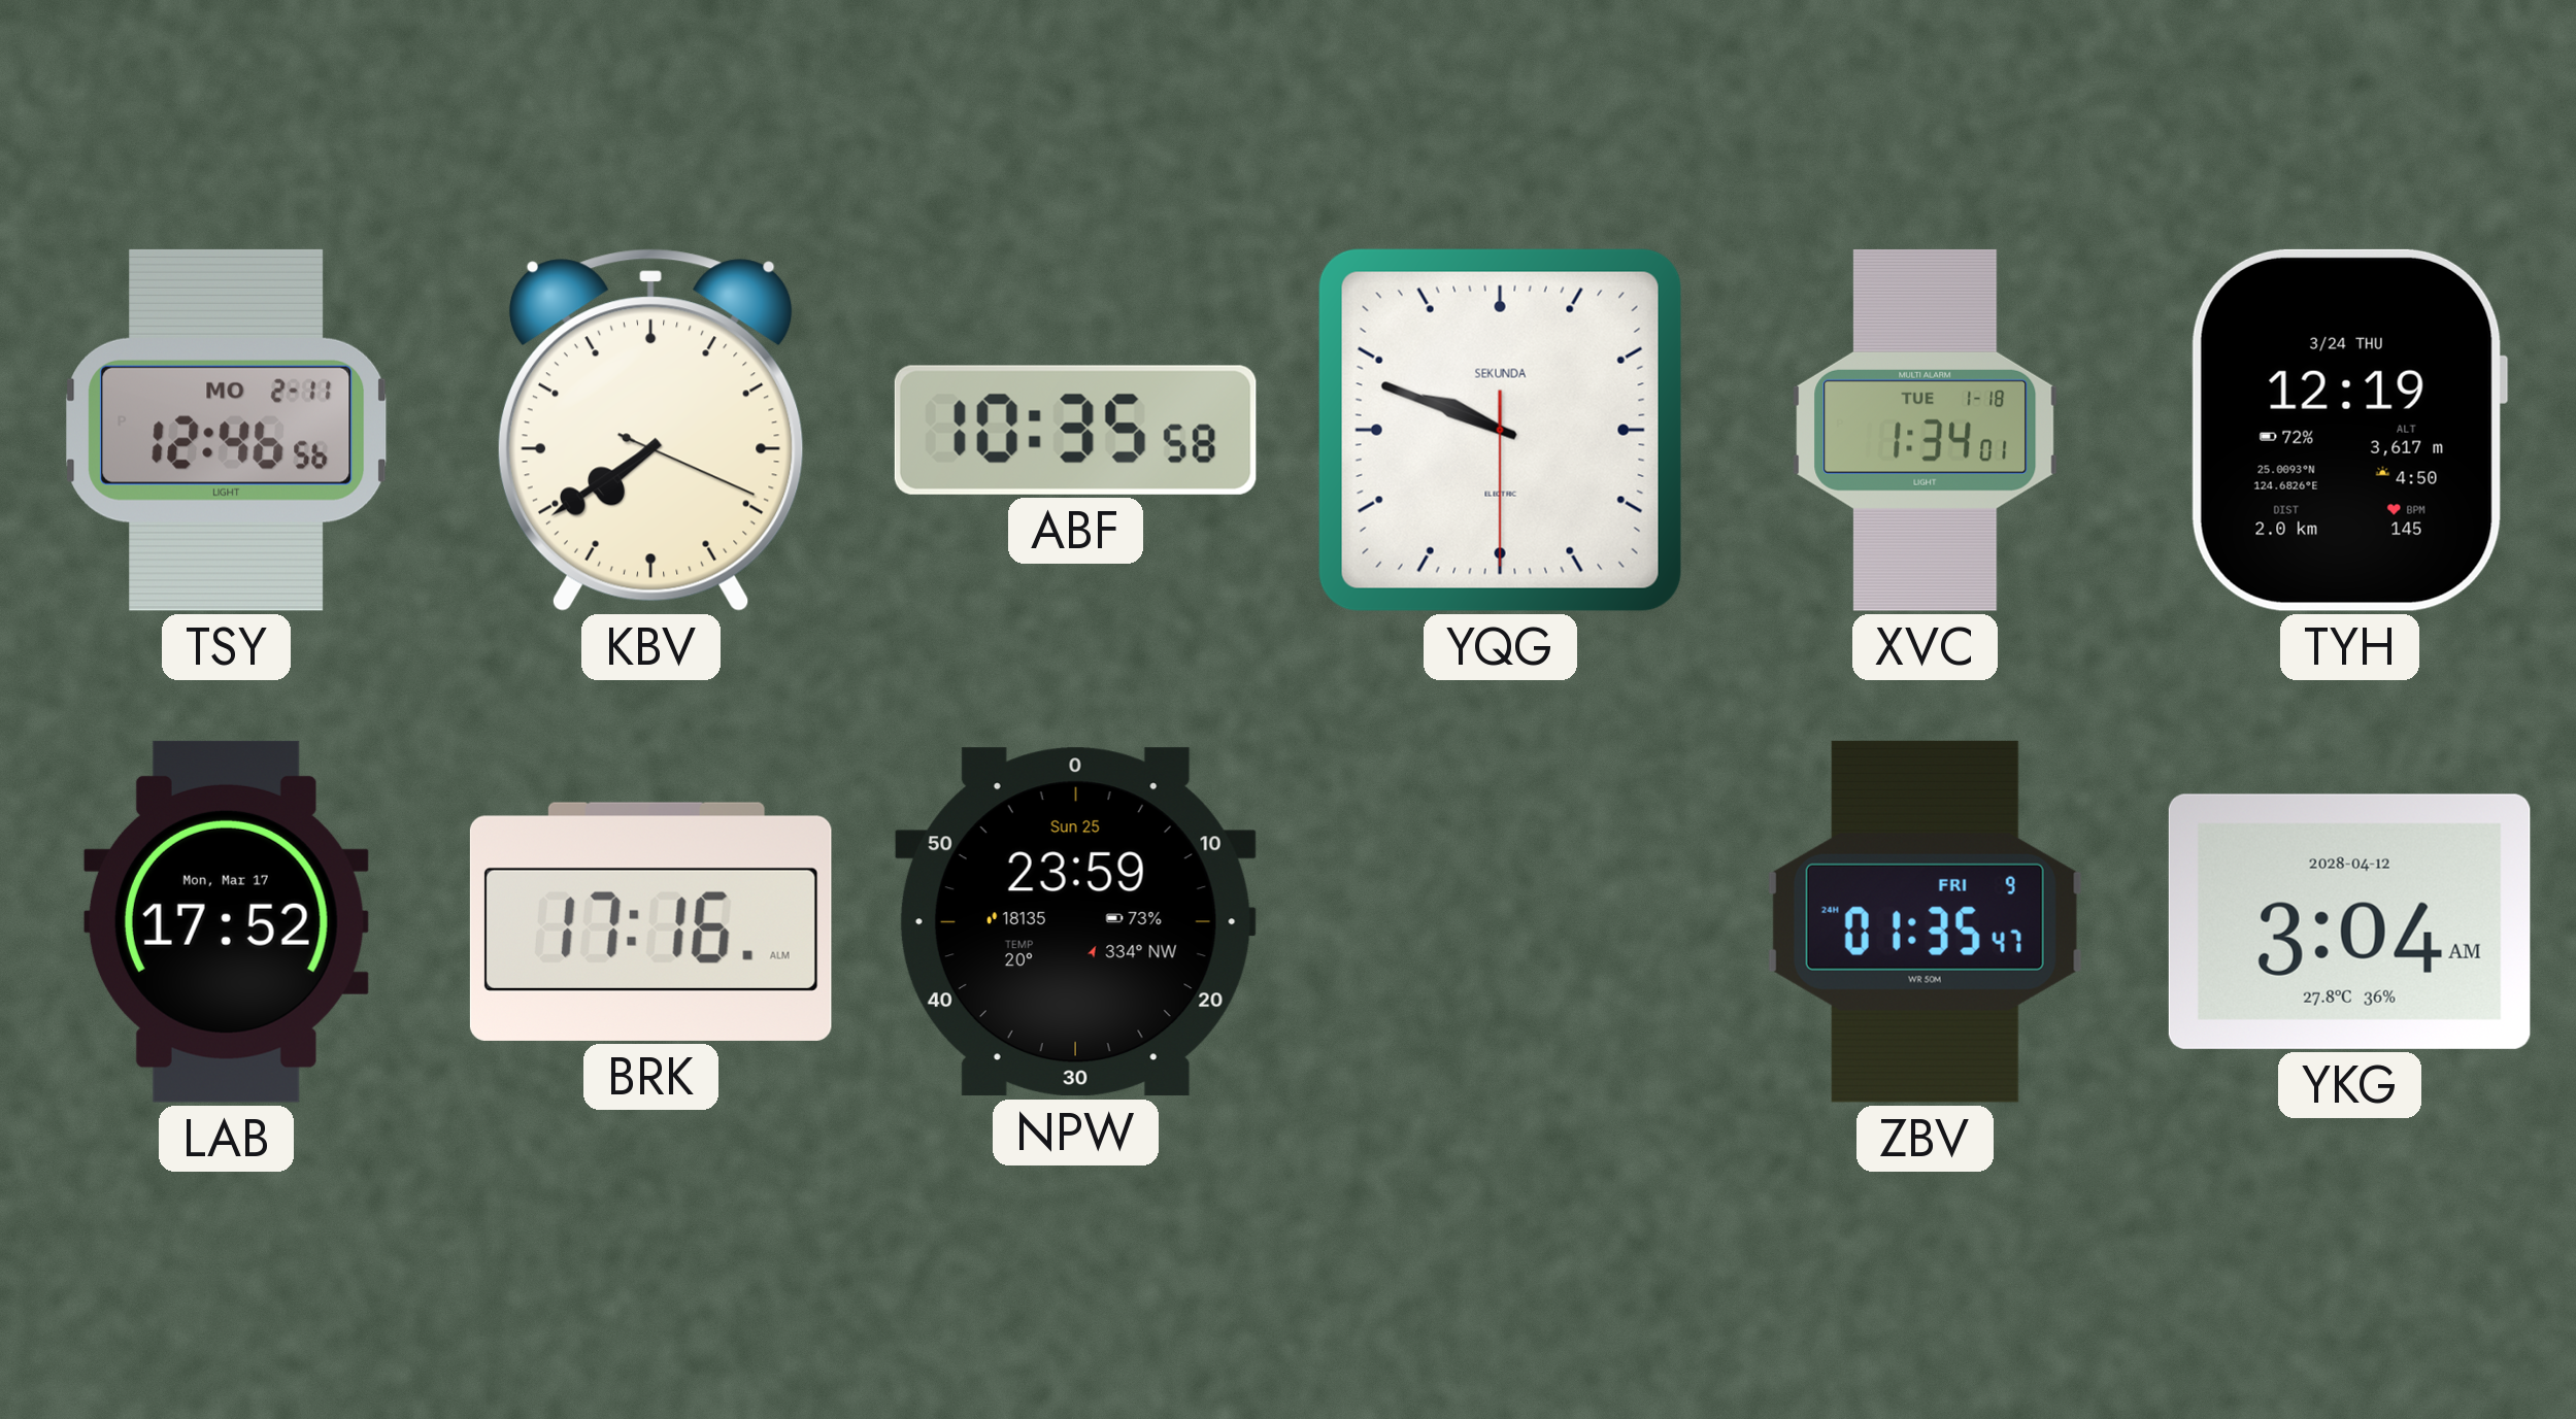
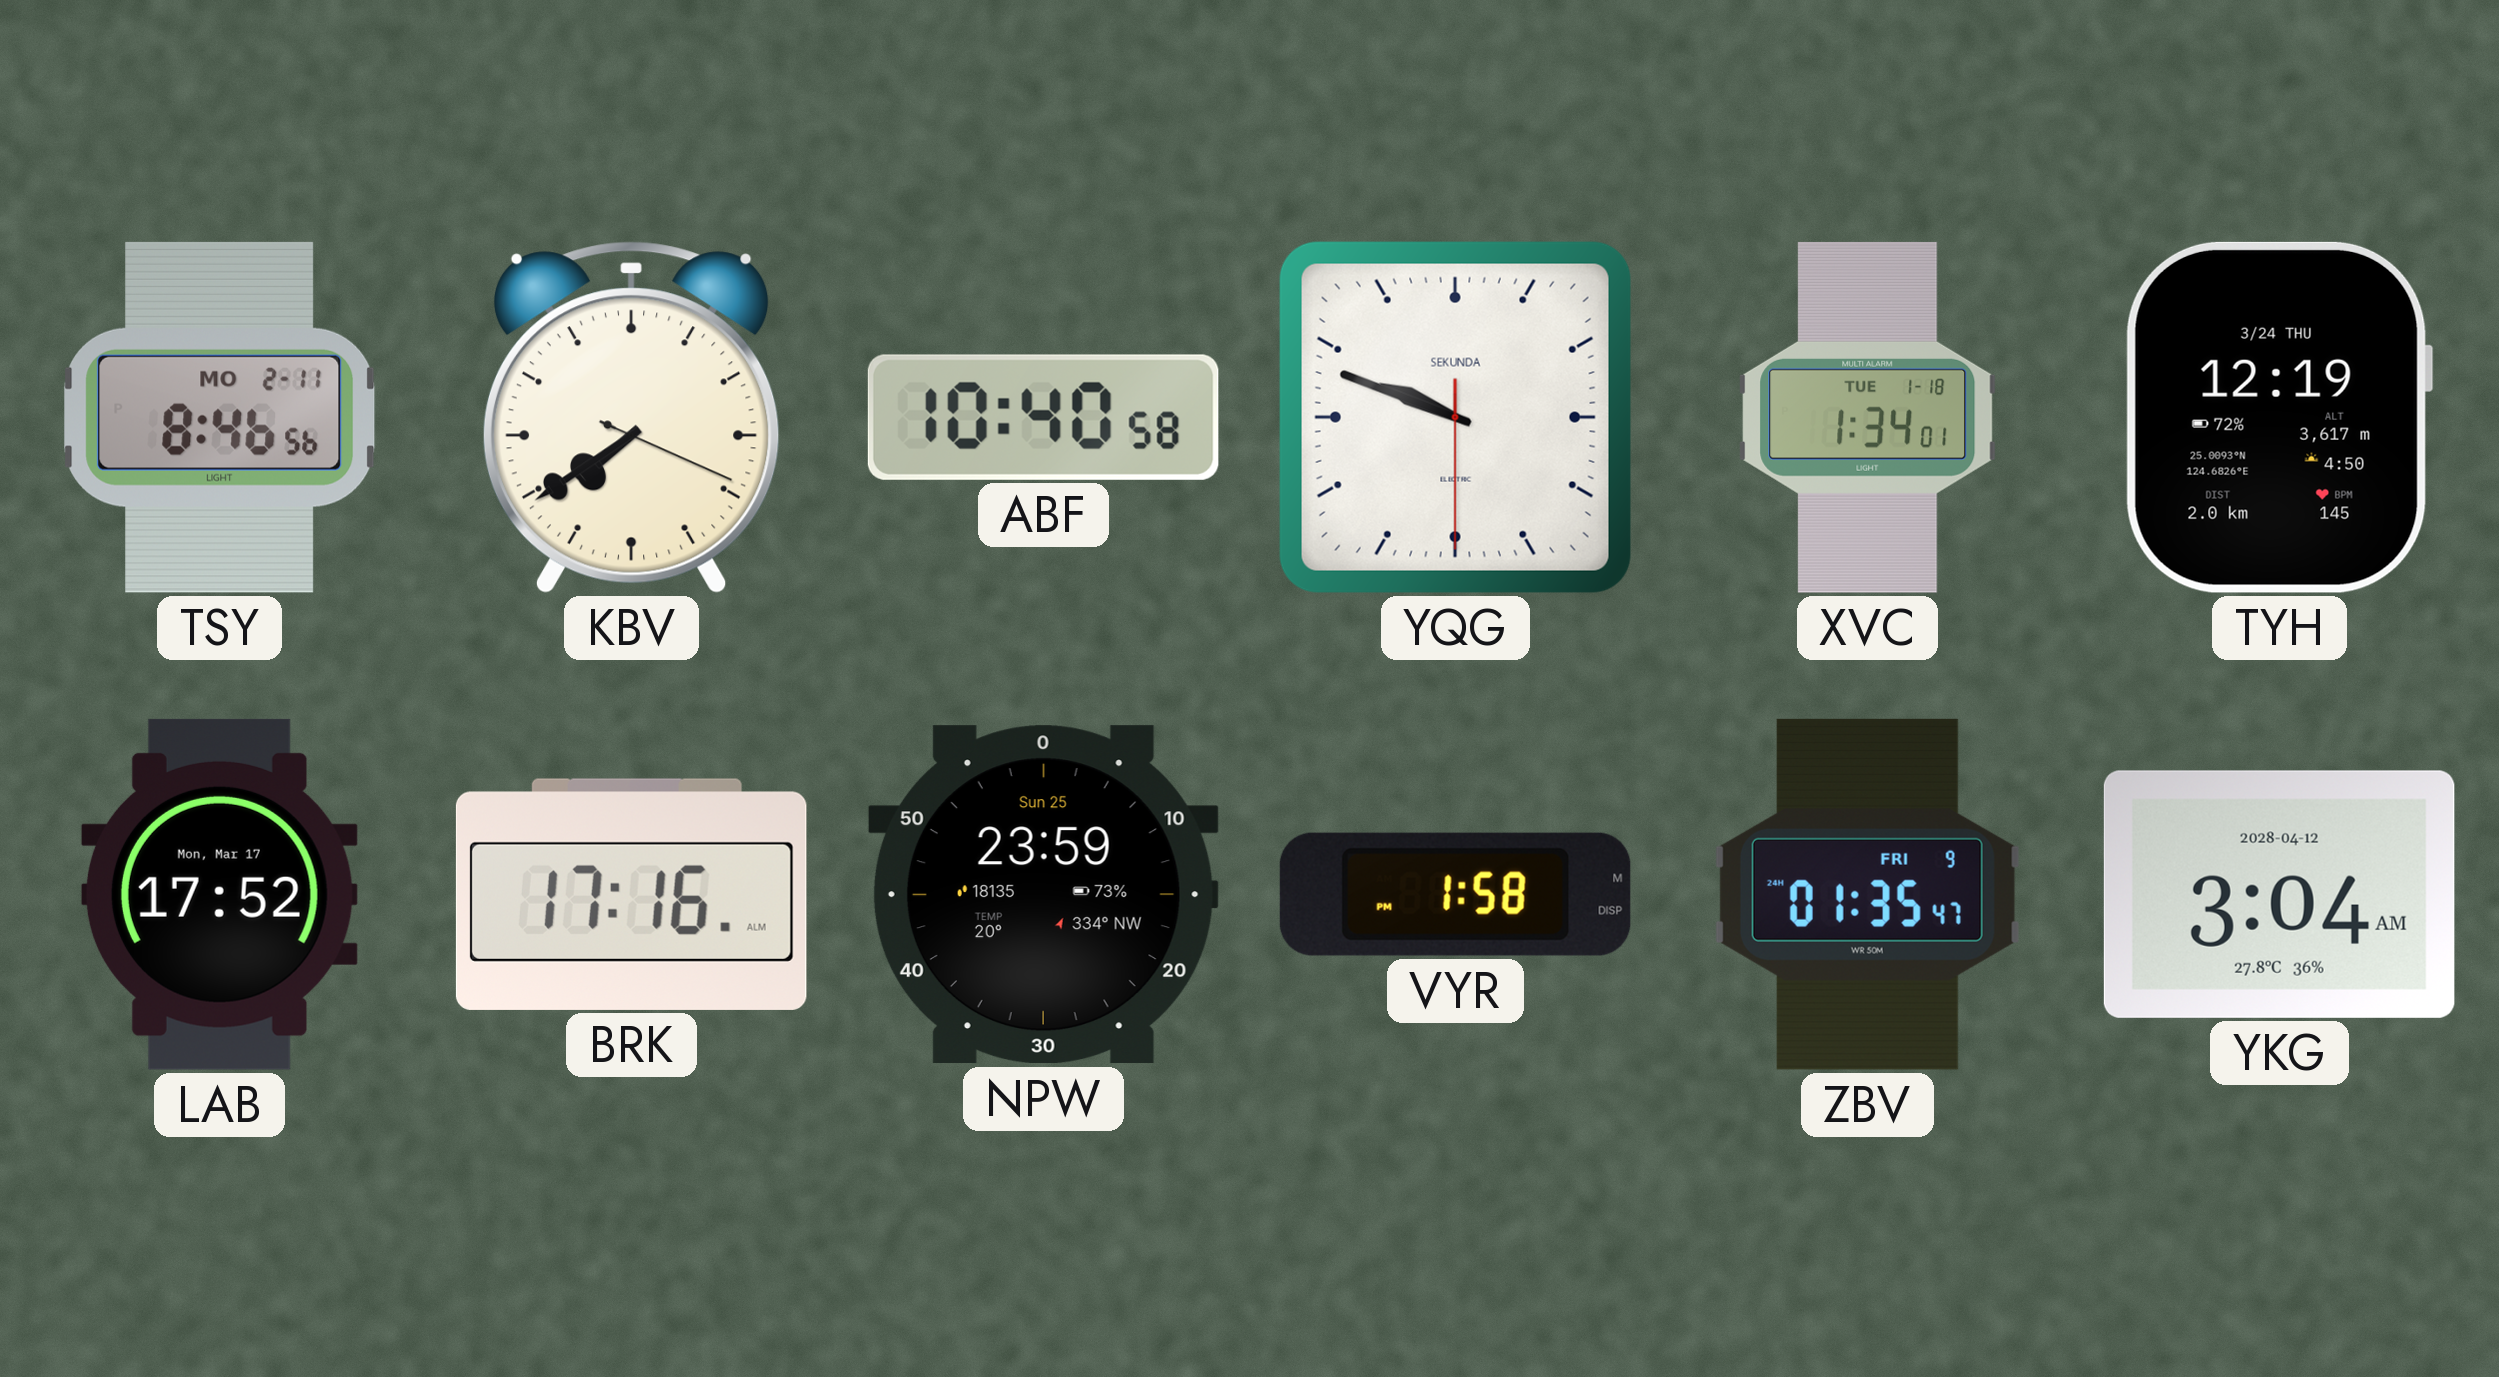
TSY: 12:46 -> 8:46 (220, 417)
ABF: 10:35 -> 10:40 (1043, 417)
VYR: none -> 1:58 (1455, 894)
